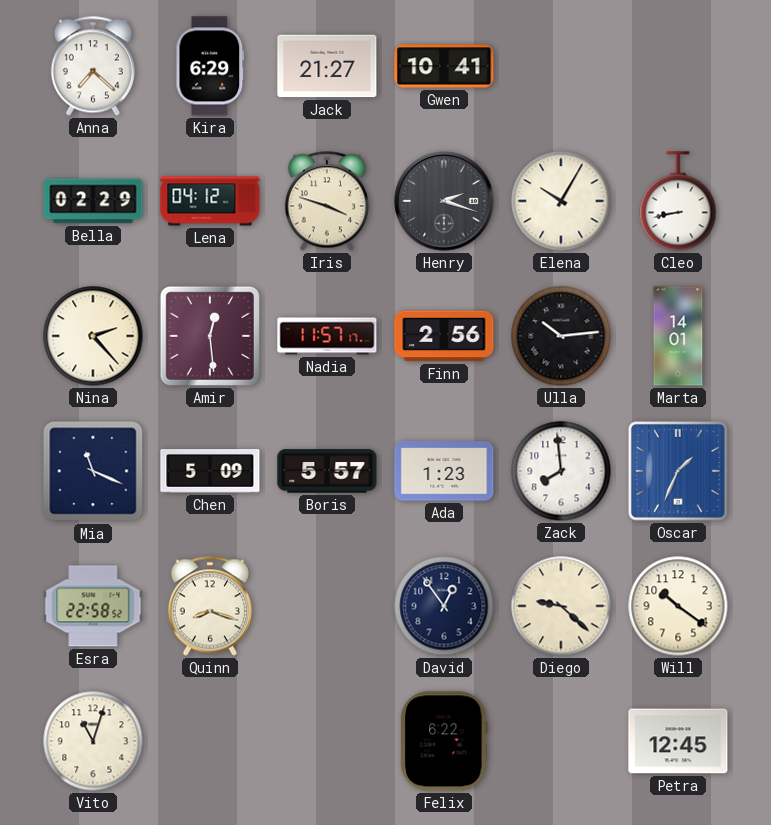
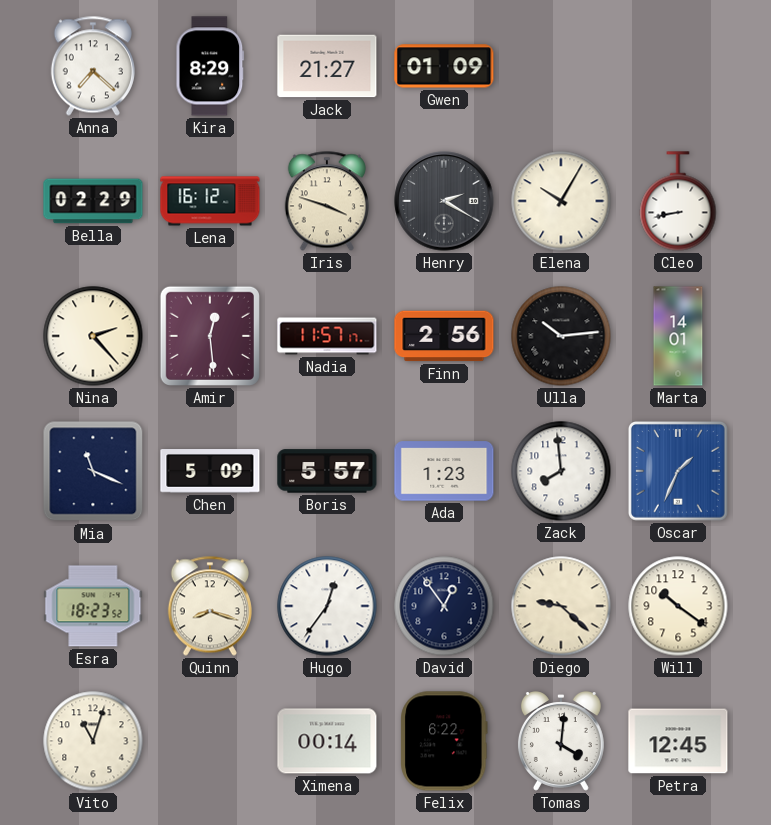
Kira: 6:29 -> 8:29 (210, 66)
Gwen: 10:41 -> 01:09 (444, 66)
Lena: 04:12 -> 16:12 (210, 201)
Henry: 2:18 -> 2:20 (444, 201)
Esra: 22:58 -> 18:23 (93, 606)
Hugo: none -> 12:36 (327, 606)
Ximena: none -> 00:14 (327, 741)
Tomas: none -> 4:01 (561, 741)
